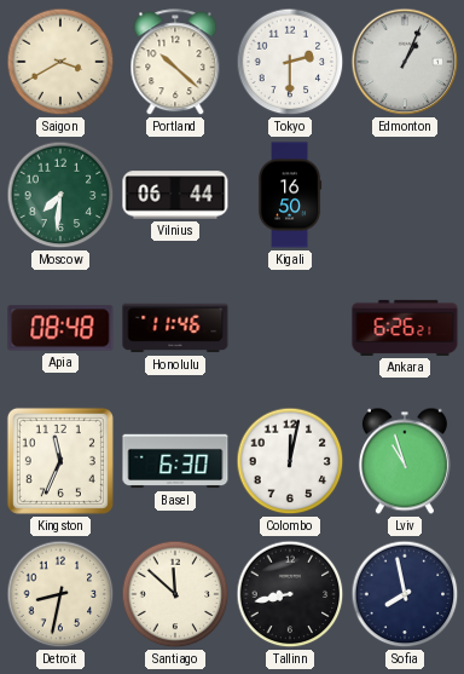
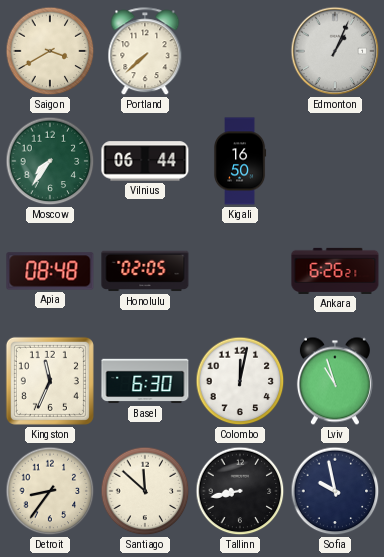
Portland: 10:22 -> 7:38 (145, 52)
Tokyo: 2:30 -> none (290, 62)
Moscow: 7:31 -> 7:36 (50, 161)
Honolulu: 11:46 -> 02:05 (145, 271)
Detroit: 8:32 -> 8:36 (50, 491)
Sofia: 7:58 -> 9:58 (335, 491)
